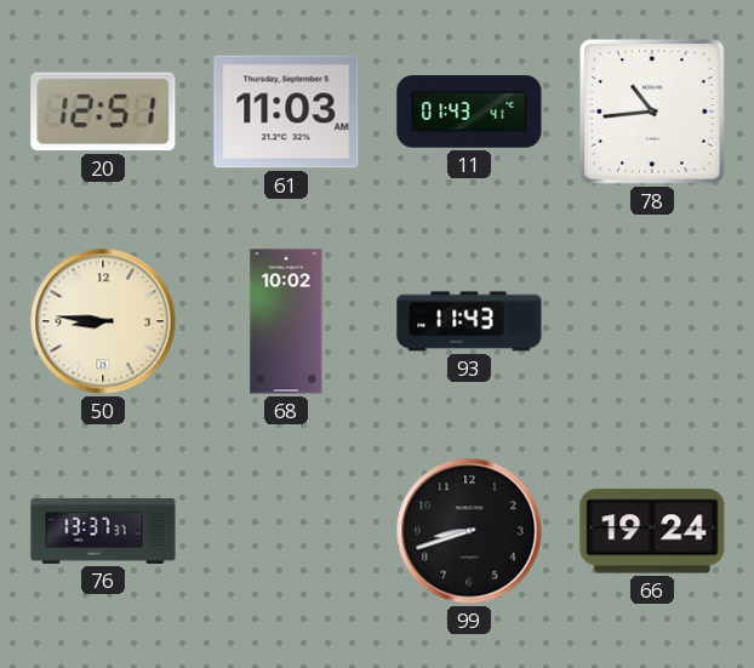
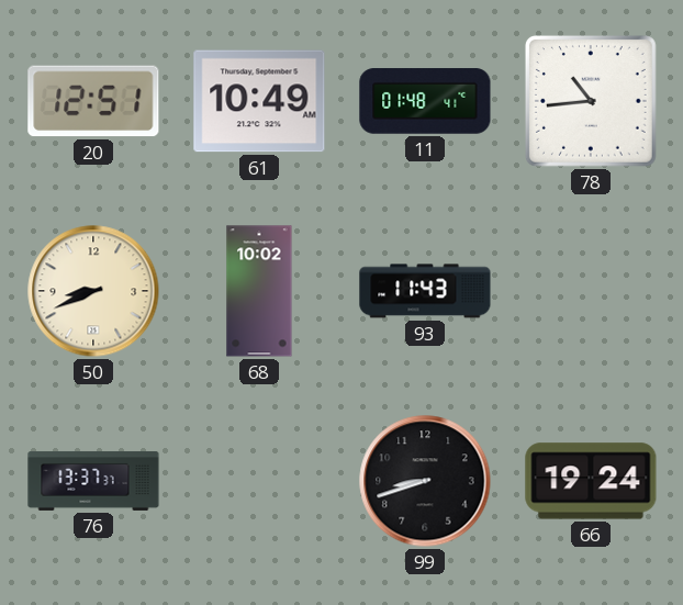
61: 11:03 -> 10:49 (259, 101)
11: 01:43 -> 01:48 (425, 101)
50: 8:46 -> 8:41 (93, 291)
